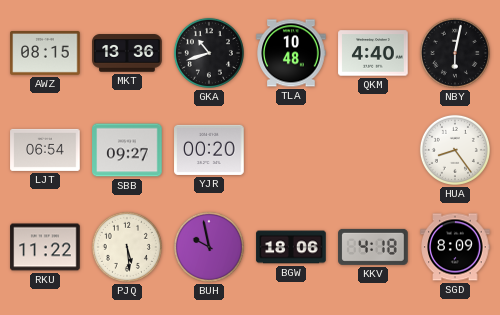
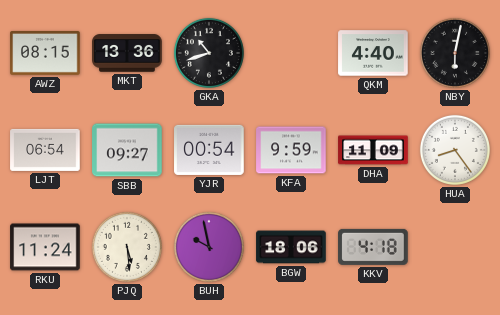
TLA: 10:48 -> none (291, 53)
YJR: 00:20 -> 00:54 (209, 150)
KFA: none -> 9:59 (291, 150)
DHA: none -> 11:09 (373, 150)
RKU: 11:22 -> 11:24 (45, 247)
SGD: 8:09 -> none (455, 247)
